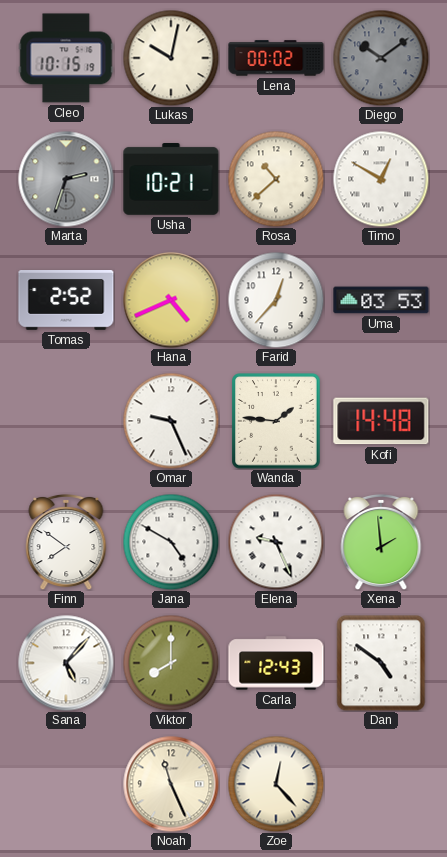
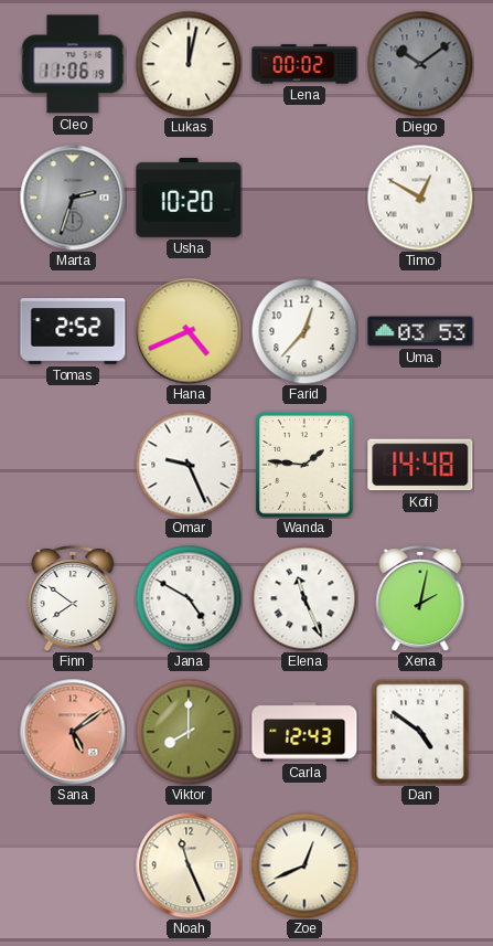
Cleo: 10:15 -> 11:06 (73, 64)
Lukas: 10:02 -> 12:02 (189, 64)
Usha: 10:21 -> 10:20 (189, 199)
Rosa: 10:38 -> none (276, 179)
Elena: 9:26 -> 11:26 (304, 598)
Xena: 1:59 -> 2:02 (420, 598)
Sana: 5:07 -> 5:09 (73, 732)
Sana dial: white -> salmon (73, 732)
Zoe: 12:23 -> 12:41 (304, 865)
